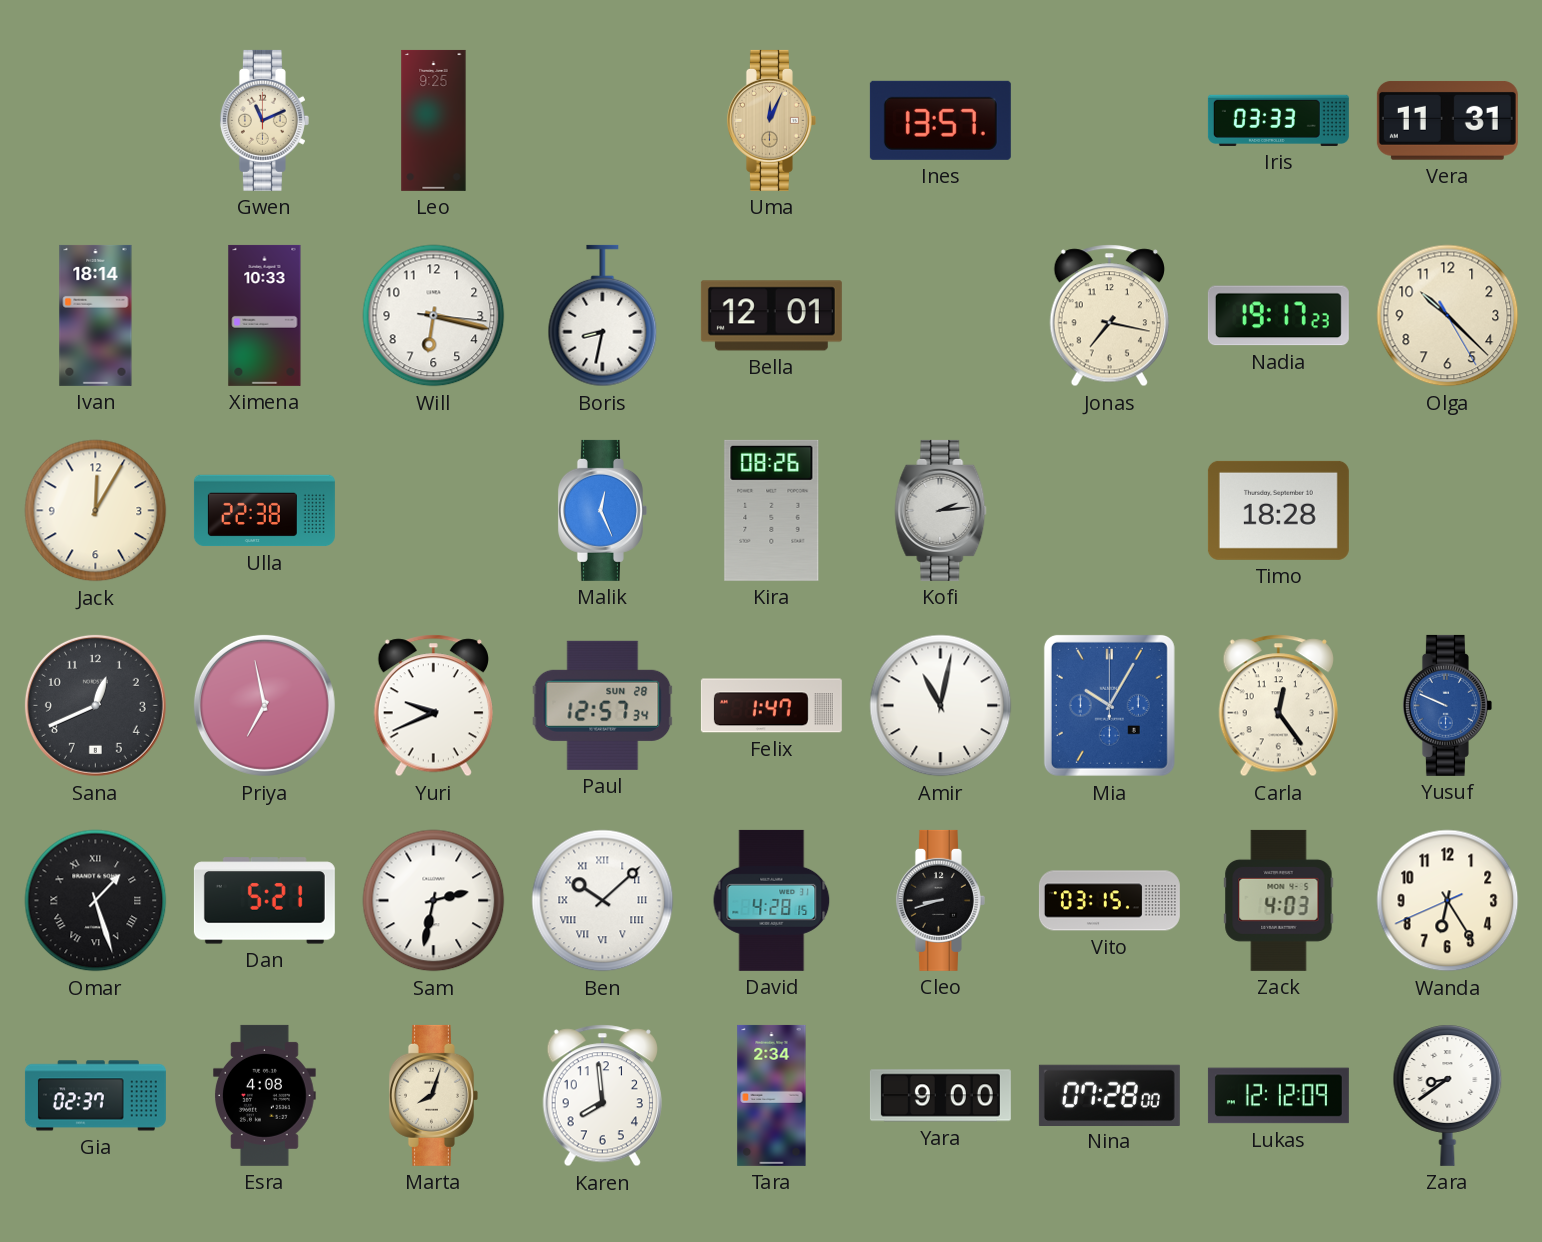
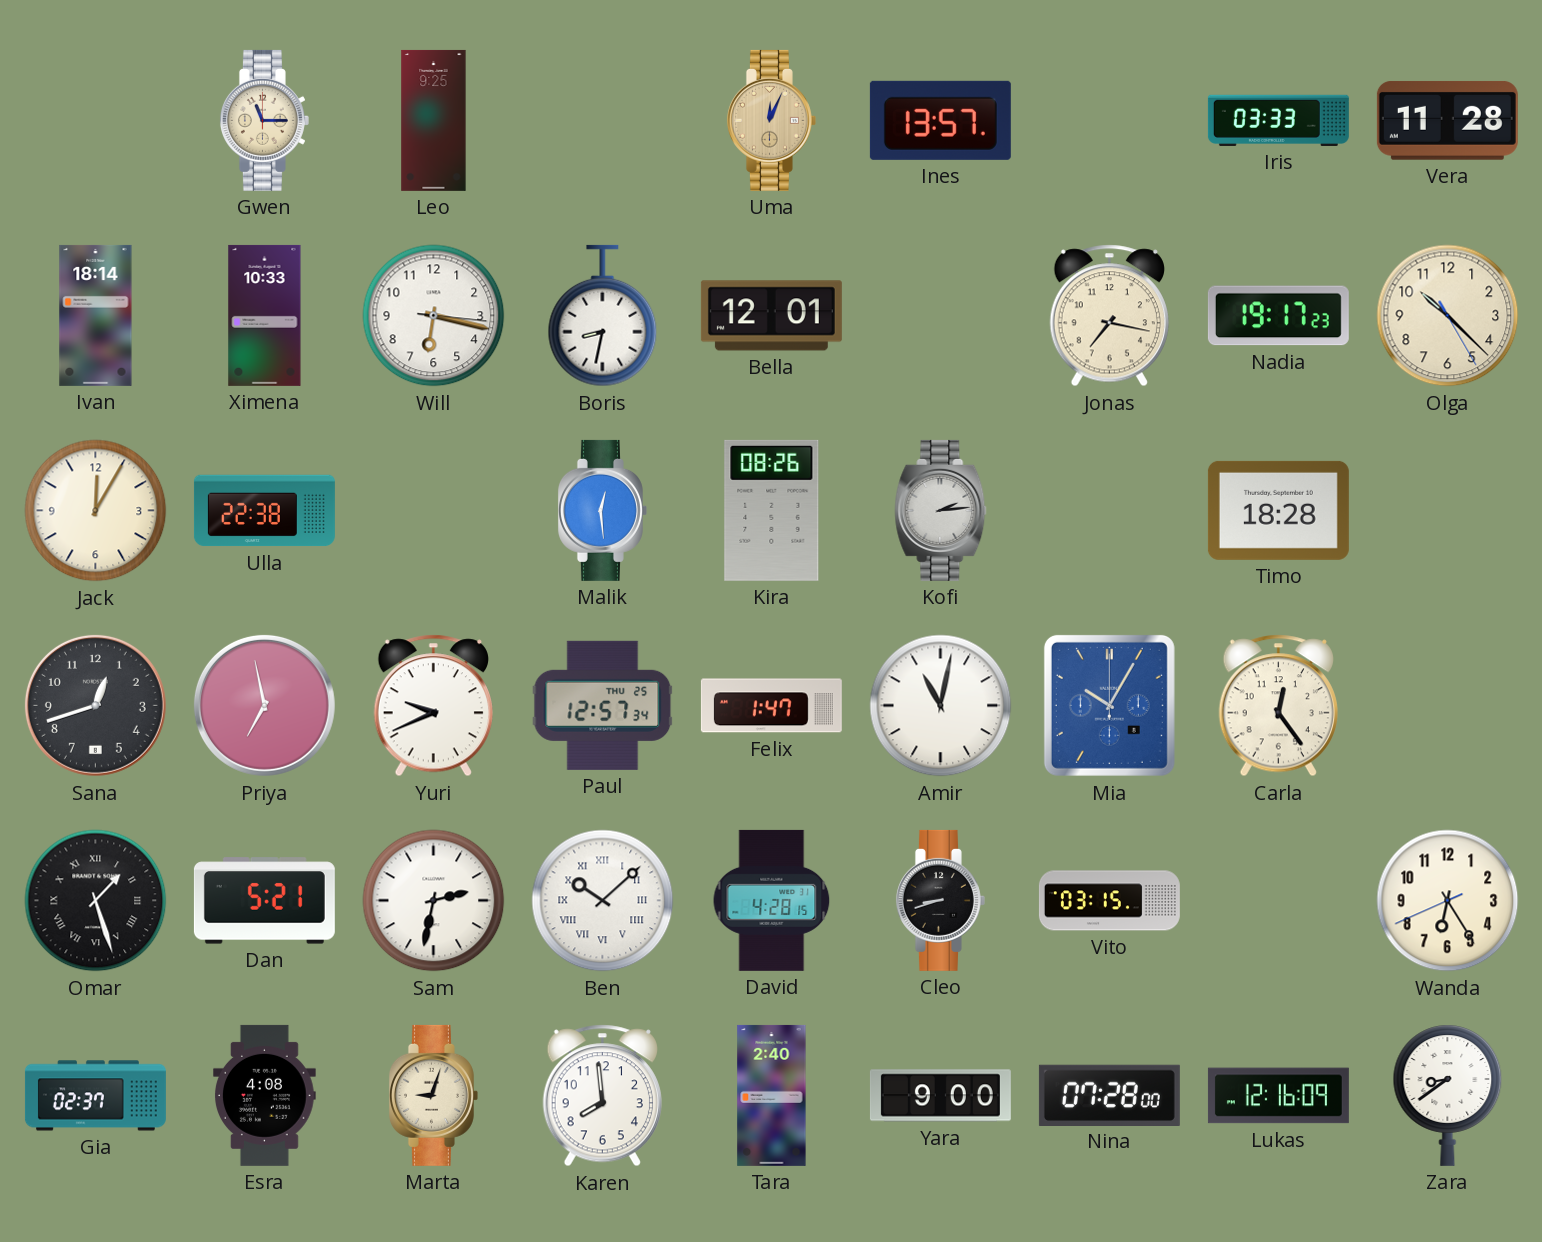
Gwen: 11:11 -> 11:15 (264, 120)
Vera: 11:31 -> 11:28 (1447, 120)
Malik: 12:26 -> 12:29 (602, 510)
Sana: 12:41 -> 12:42 (95, 705)
Paul date: SUN 28 -> THU 25 (603, 705)
Yusuf: 9:49 -> none (1447, 705)
Zack: 4:03 -> none (1279, 900)
Marta: 8:03 -> 9:03 (433, 1095)
Tara: 2:34 -> 2:40 (772, 1095)
Lukas: 12:12 -> 12:16 (1278, 1096)
